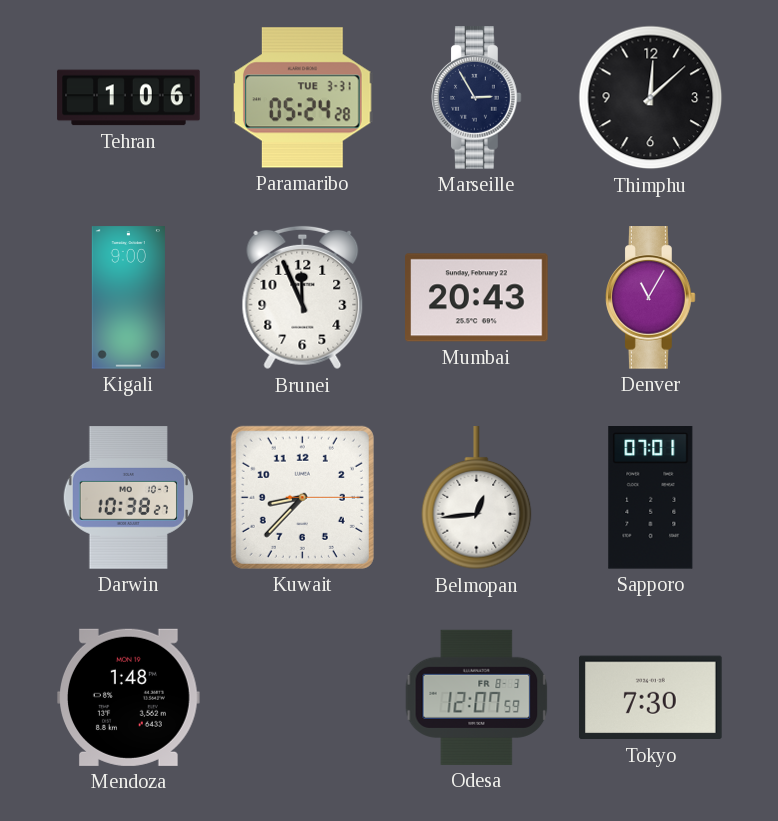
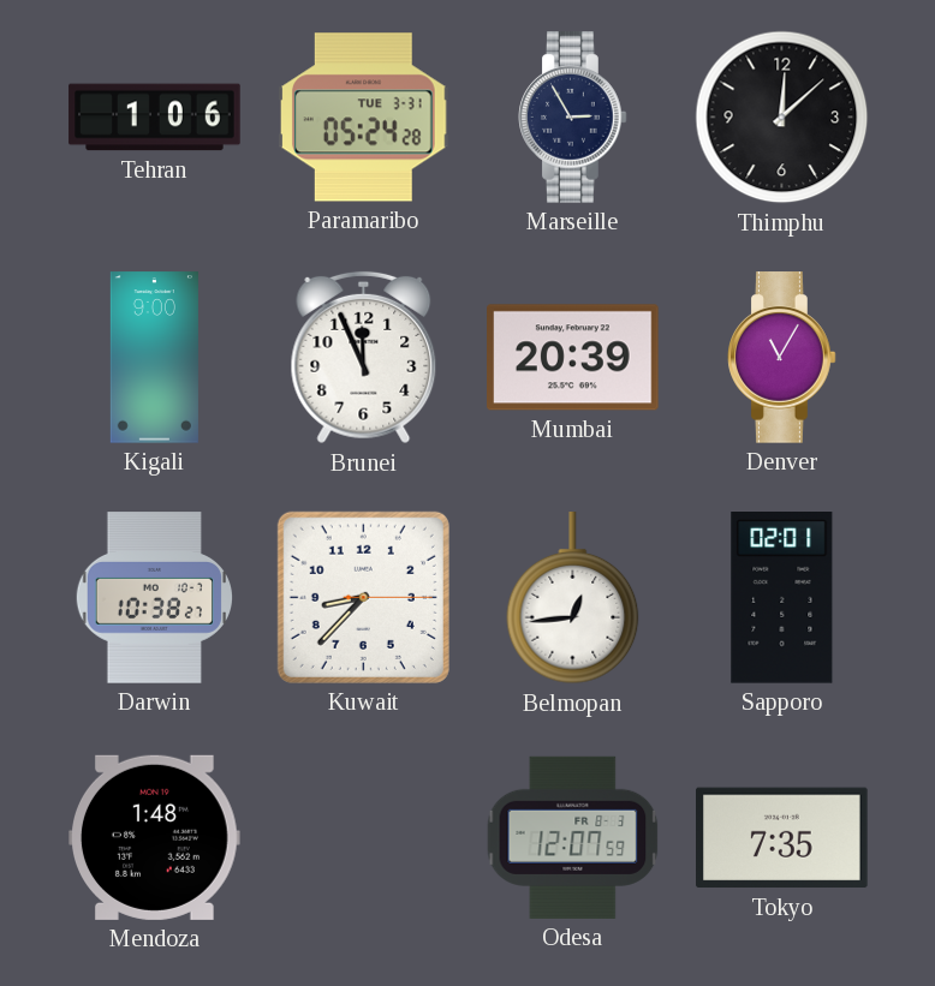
Mumbai: 20:43 -> 20:39 (573, 358)
Sapporo: 07:01 -> 02:01 (782, 598)
Tokyo: 7:30 -> 7:35 (782, 838)
